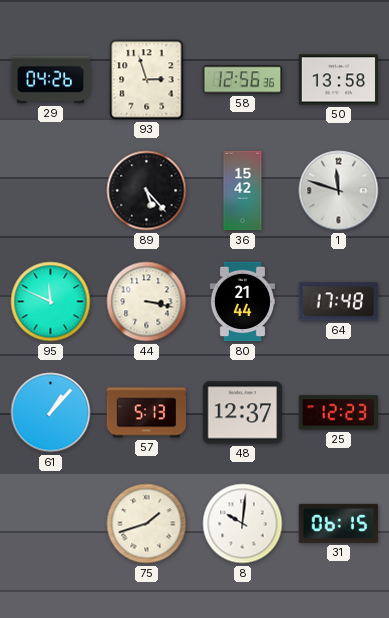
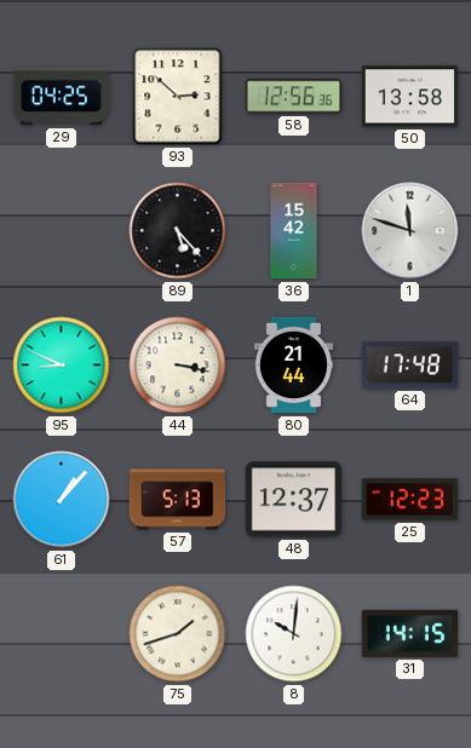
29: 04:26 -> 04:25 (62, 97)
93: 2:57 -> 2:52 (178, 97)
95: 11:49 -> 8:49 (62, 366)
31: 06:15 -> 14:15 (410, 633)
